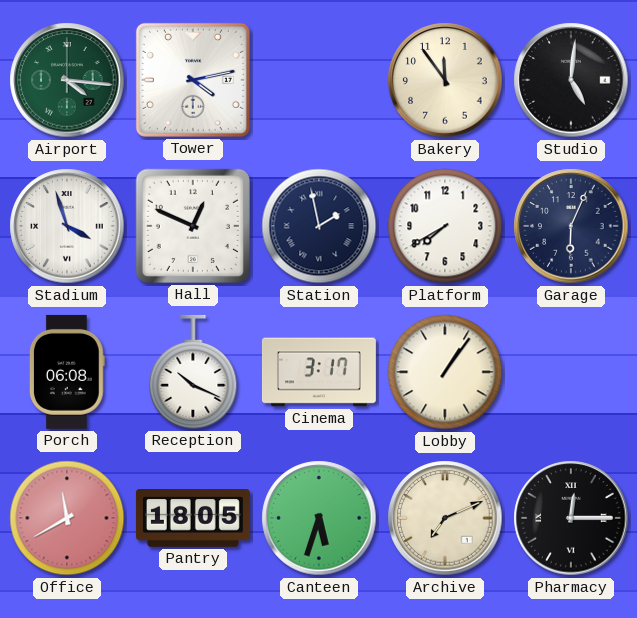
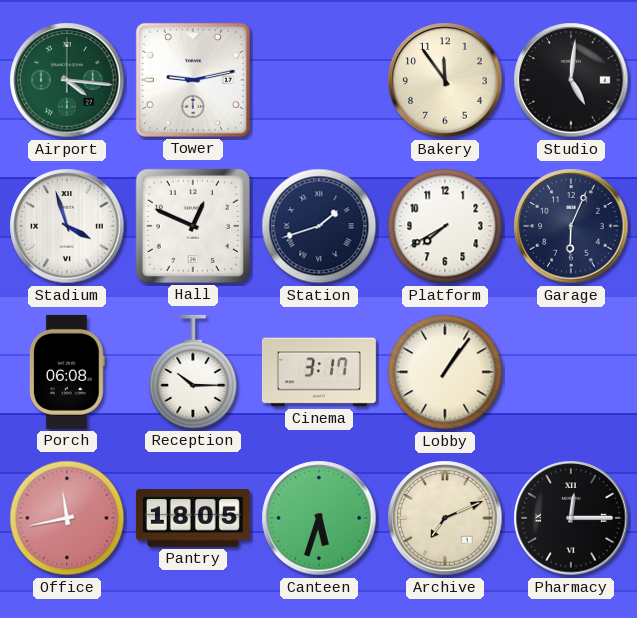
Tower: 4:13 -> 9:13 (193, 80)
Station: 1:58 -> 1:42 (319, 226)
Reception: 10:19 -> 10:15 (193, 372)
Office: 11:40 -> 11:43 (67, 518)
